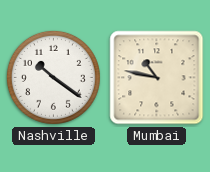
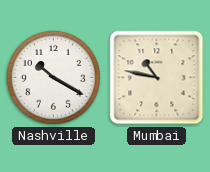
Nashville: 10:21 -> 10:20 (53, 77)
